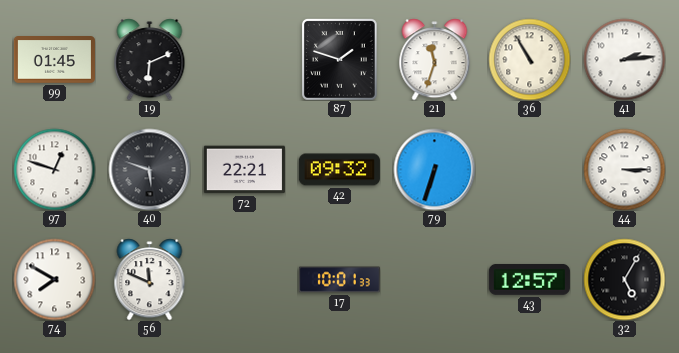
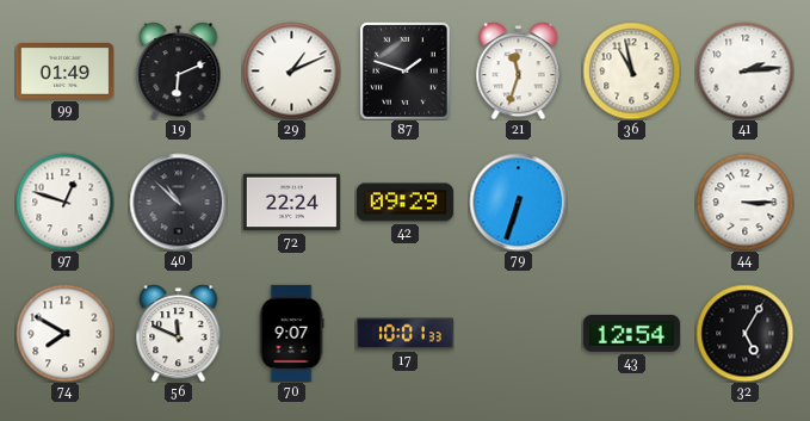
99: 01:45 -> 01:49 (64, 72)
29: none -> 1:11 (291, 70)
36: 10:55 -> 10:58 (631, 70)
40: 5:48 -> 10:52 (178, 202)
72: 22:21 -> 22:24 (291, 203)
42: 09:32 -> 09:29 (404, 203)
70: none -> 9:07 (291, 333)
43: 12:57 -> 12:54 (631, 333)
